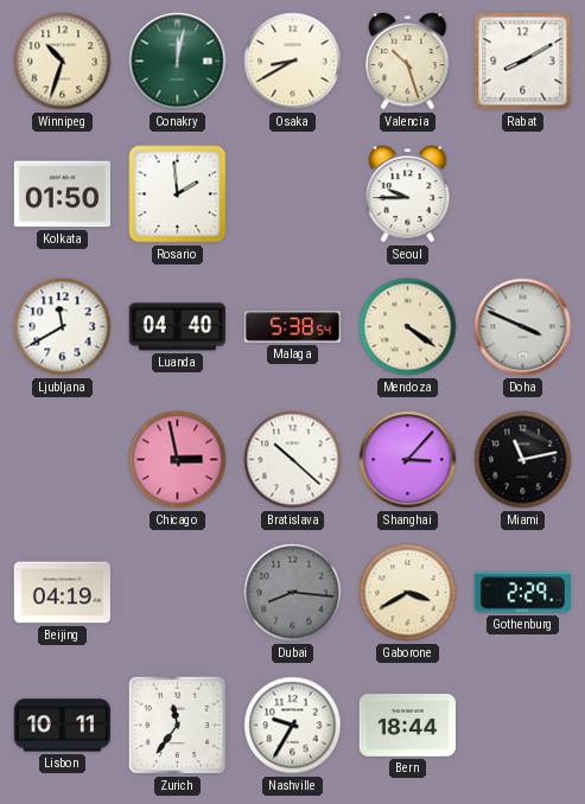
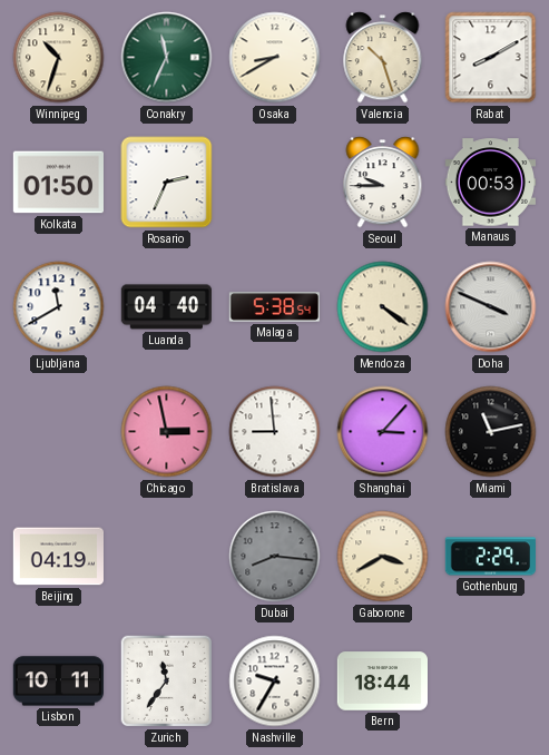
Conakry: 12:02 -> 11:34 (167, 58)
Rosario: 1:59 -> 2:34 (167, 183)
Manaus: none -> 00:53 (491, 183)
Bratislava: 10:22 -> 8:59 (275, 432)
